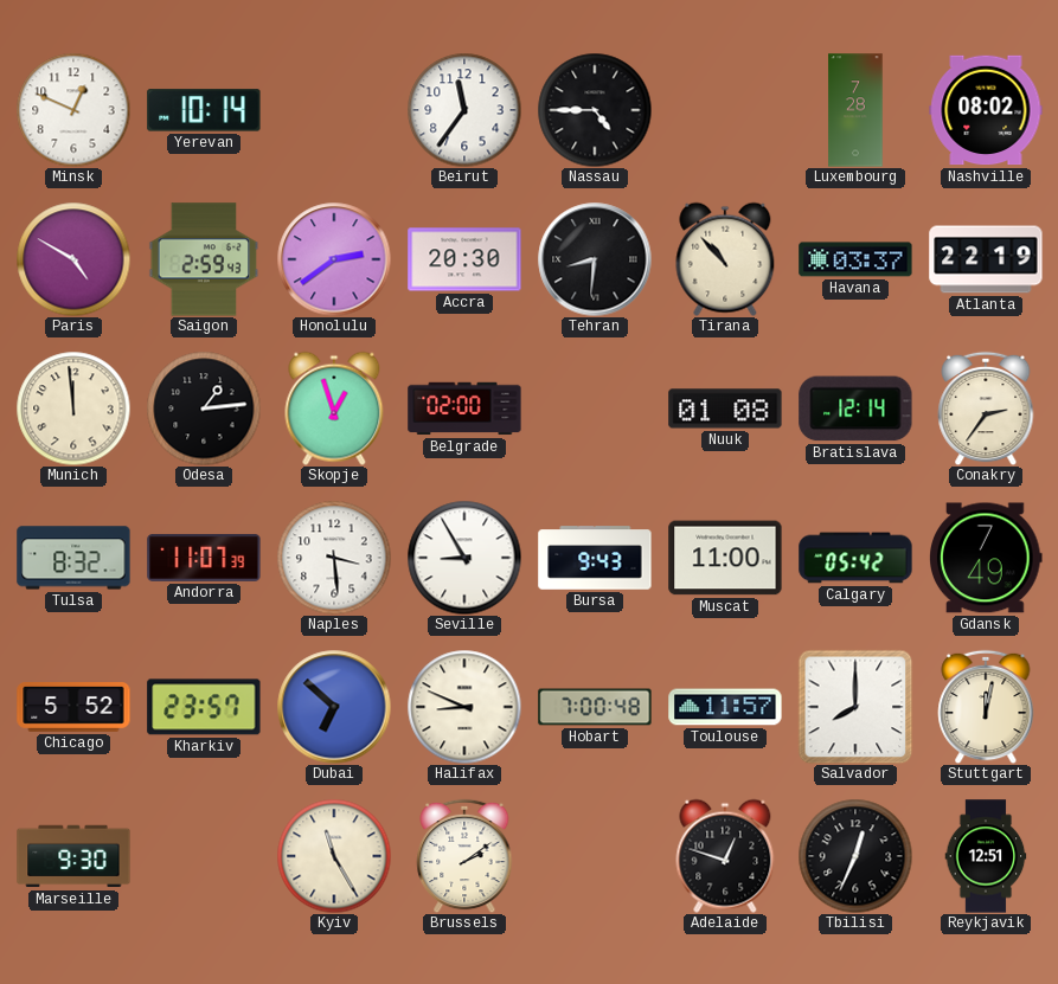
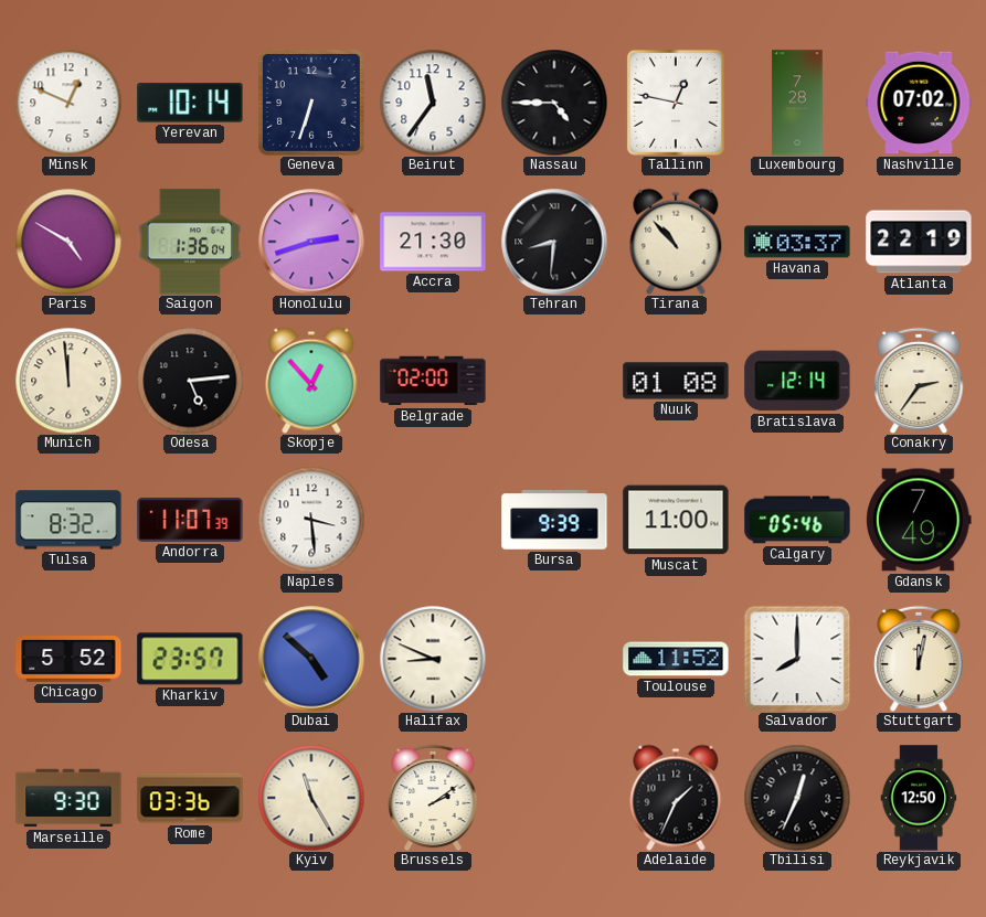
Geneva: none -> 6:33 (311, 103)
Tallinn: none -> 12:47 (676, 103)
Nashville: 08:02 -> 07:02 (919, 103)
Saigon: 2:59 -> 1:36 (190, 242)
Honolulu: 2:39 -> 2:42 (311, 242)
Accra: 20:30 -> 21:30 (433, 242)
Odesa: 1:14 -> 5:14 (190, 381)
Skopje: 12:57 -> 12:53 (311, 381)
Seville: 8:55 -> none (464, 558)
Bursa: 9:43 -> 9:39 (554, 520)
Calgary: 05:42 -> 05:46 (797, 520)
Dubai: 6:52 -> 4:52 (311, 659)
Hobart: 7:00 -> none (595, 707)
Toulouse: 11:57 -> 11:52 (676, 659)
Rome: none -> 03:36 (190, 798)
Adelaide: 12:48 -> 1:34 (676, 798)
Reykjavik: 12:51 -> 12:50 (919, 798)
